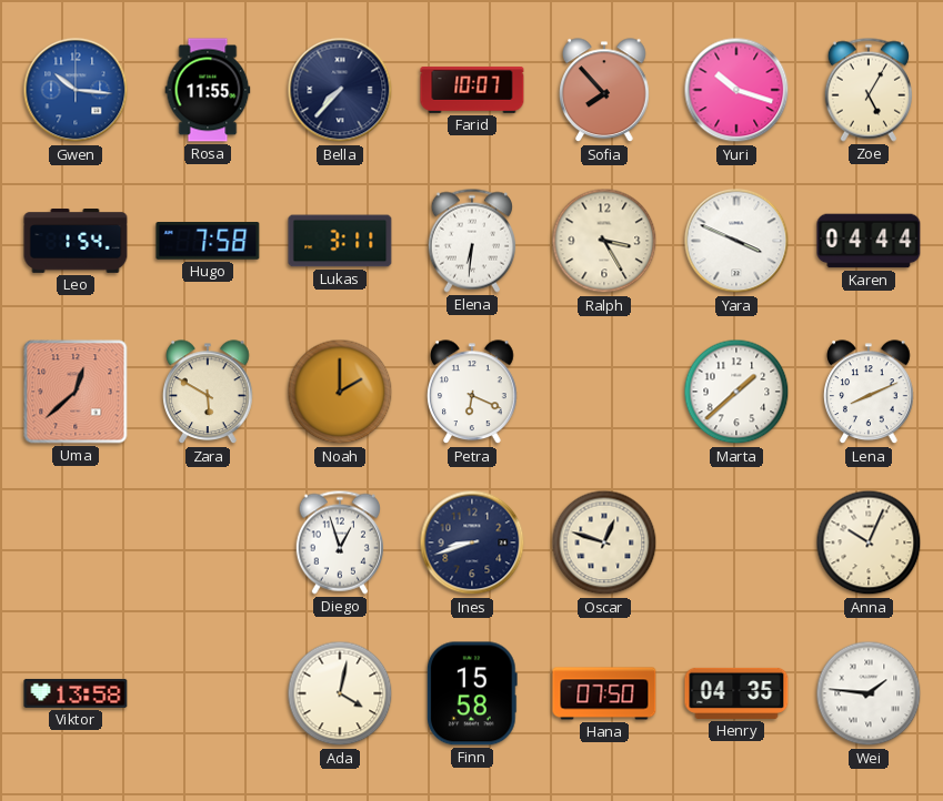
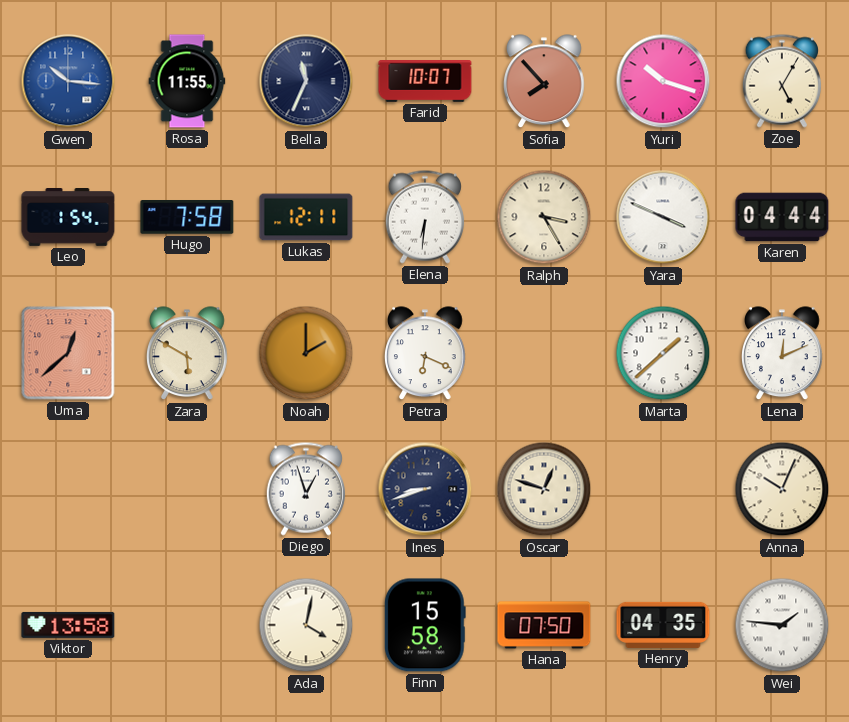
Bella: 7:37 -> 11:34 (306, 81)
Lukas: 3:11 -> 12:11 (306, 217)
Lena: 8:11 -> 12:11 (783, 354)
